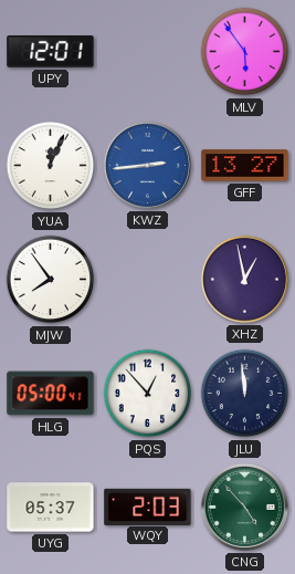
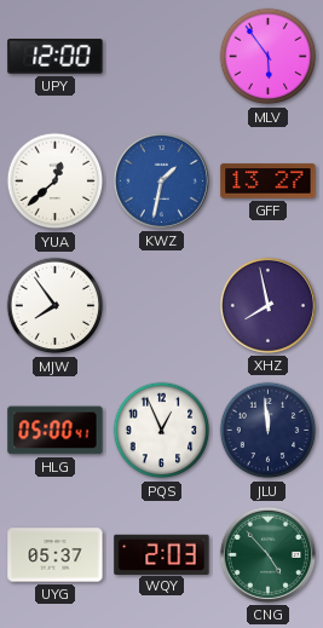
UPY: 12:01 -> 12:00 (56, 57)
YUA: 12:04 -> 12:38 (56, 182)
KWZ: 2:44 -> 1:32 (161, 180)
XHZ: 12:58 -> 7:58 (267, 305)
PQS: 12:53 -> 12:56 (162, 431)
